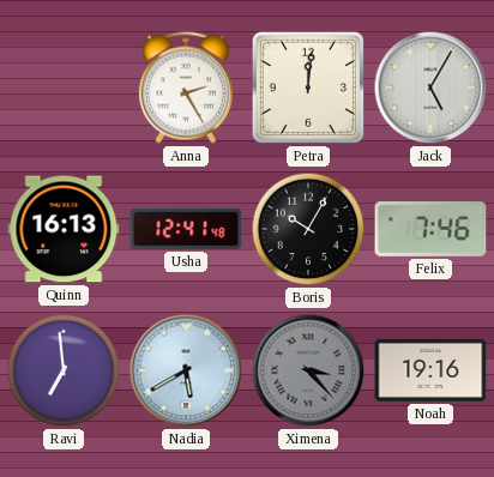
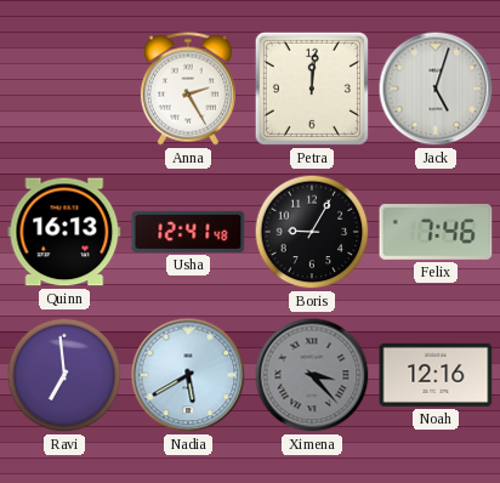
Jack: 5:05 -> 5:03 (436, 89)
Boris: 10:05 -> 9:05 (312, 232)
Noah: 19:16 -> 12:16 (436, 375)
